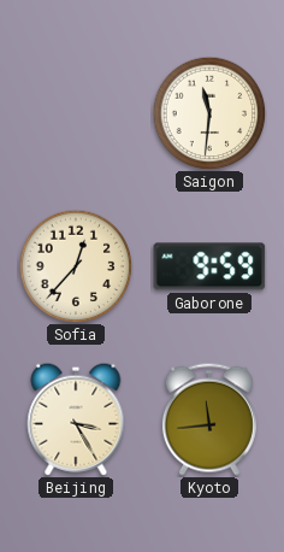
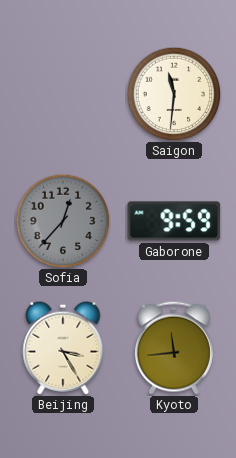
Sofia dial: cream -> grey (63, 221)
